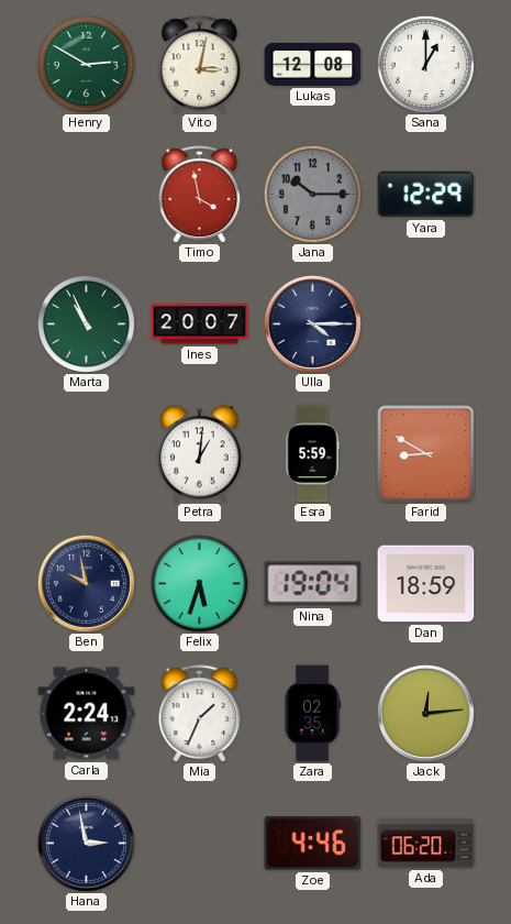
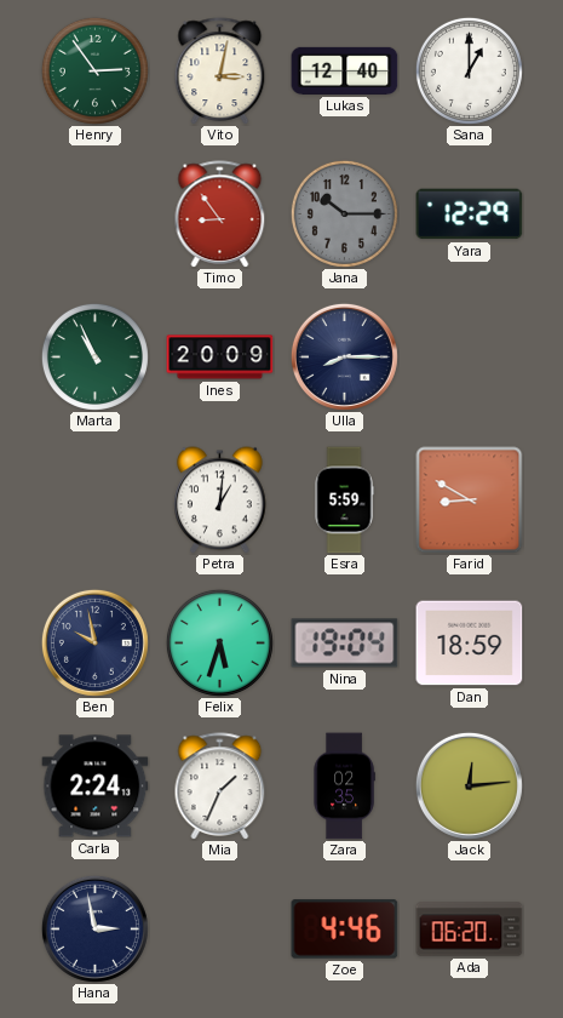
Henry: 2:50 -> 2:54 (94, 70)
Lukas: 12:08 -> 12:40 (345, 70)
Timo: 3:58 -> 8:54 (220, 215)
Ines: 20:07 -> 20:09 (220, 358)
Ulla: 4:15 -> 8:15 (344, 356)
